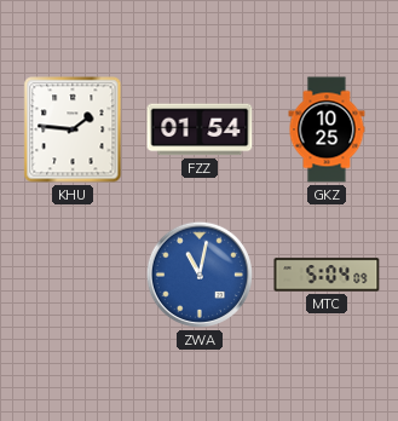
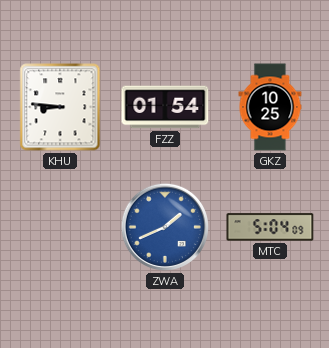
KHU: 1:46 -> 8:46 (60, 107)
ZWA: 11:02 -> 1:41 (165, 227)
